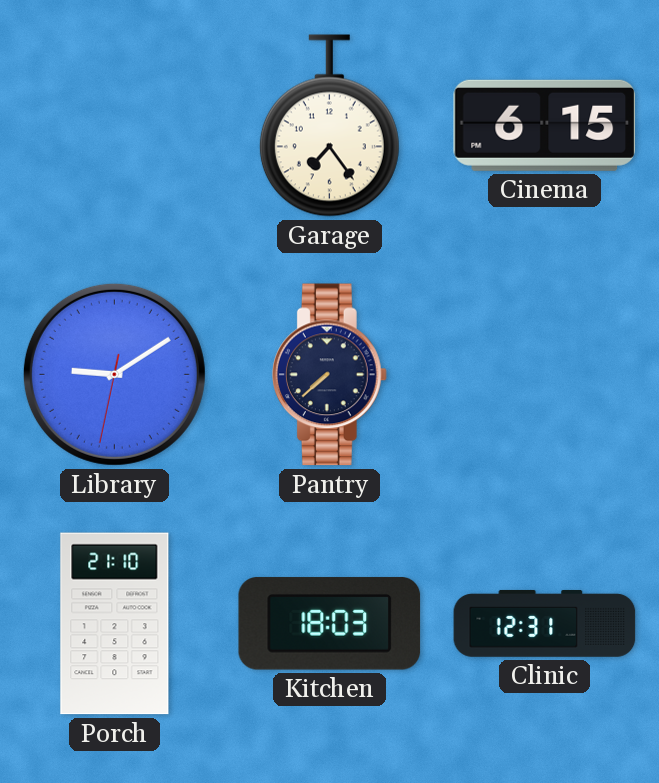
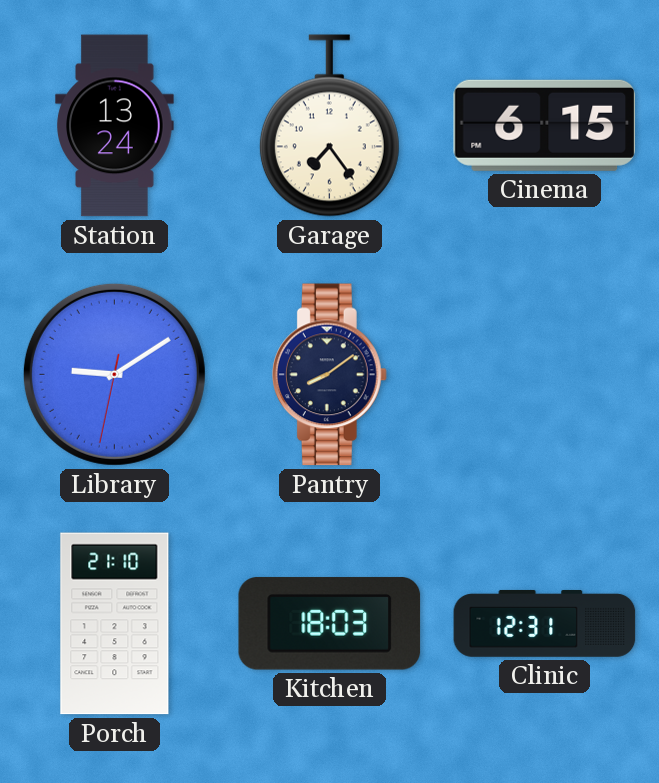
Station: none -> 13:24 (115, 126)
Pantry: 7:38 -> 8:09 (329, 375)
